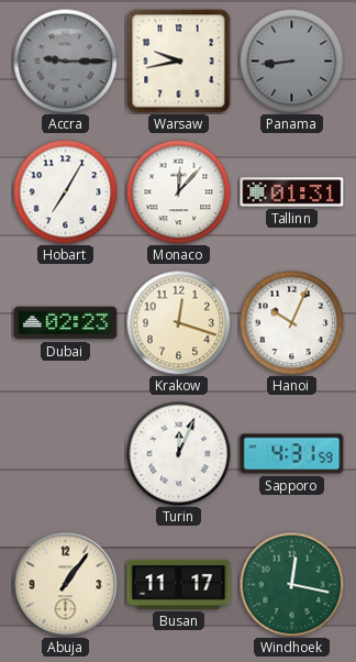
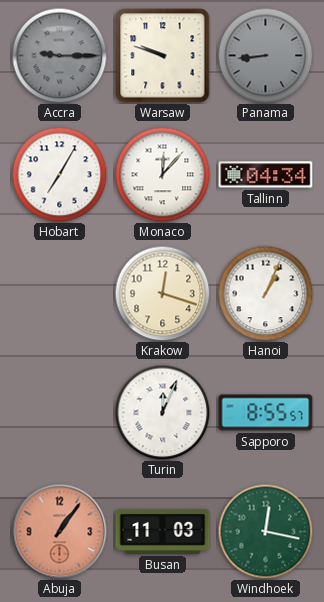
Warsaw: 9:43 -> 9:48 (163, 56)
Tallinn: 01:31 -> 04:34 (266, 175)
Dubai: 02:23 -> none (66, 323)
Hanoi: 10:04 -> 1:04 (265, 293)
Sapporo: 4:31 -> 8:55 (266, 413)
Abuja dial: cream -> salmon (59, 531)
Busan: 11:17 -> 11:03 (163, 531)
